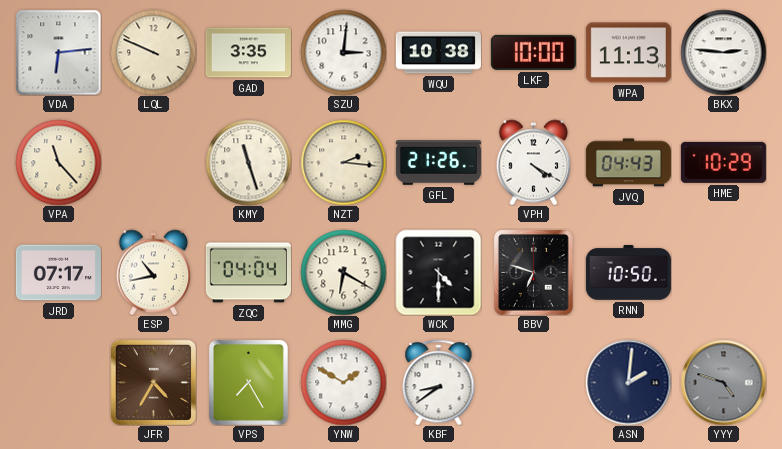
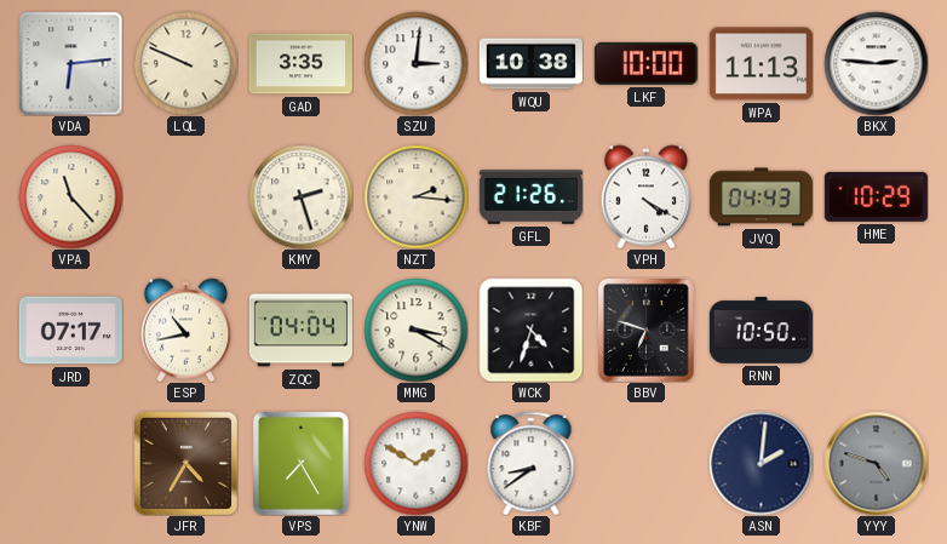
KMY: 11:27 -> 2:27 (300, 196)
MMG: 6:20 -> 3:20 (415, 330)
WCK: 4:30 -> 4:33 (530, 330)
